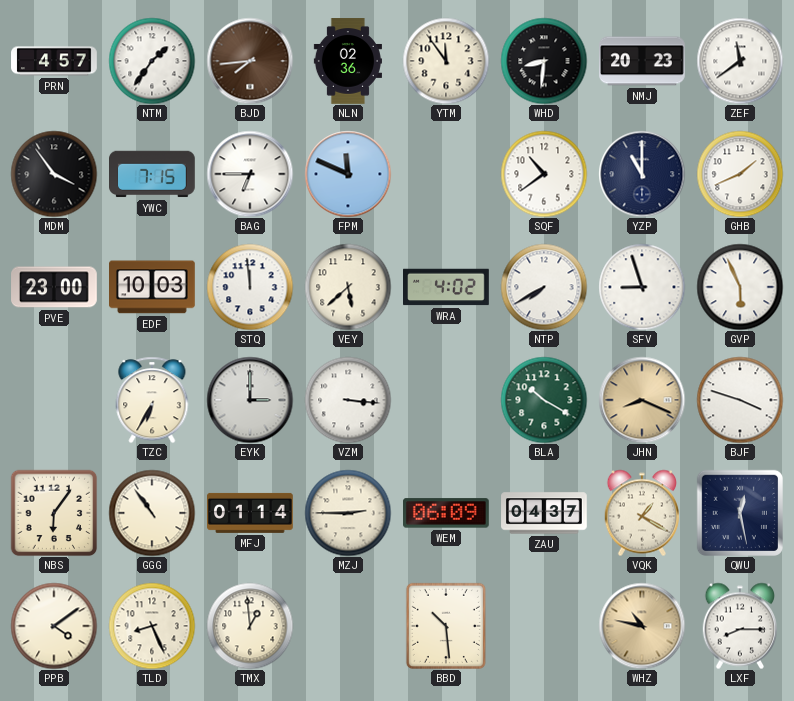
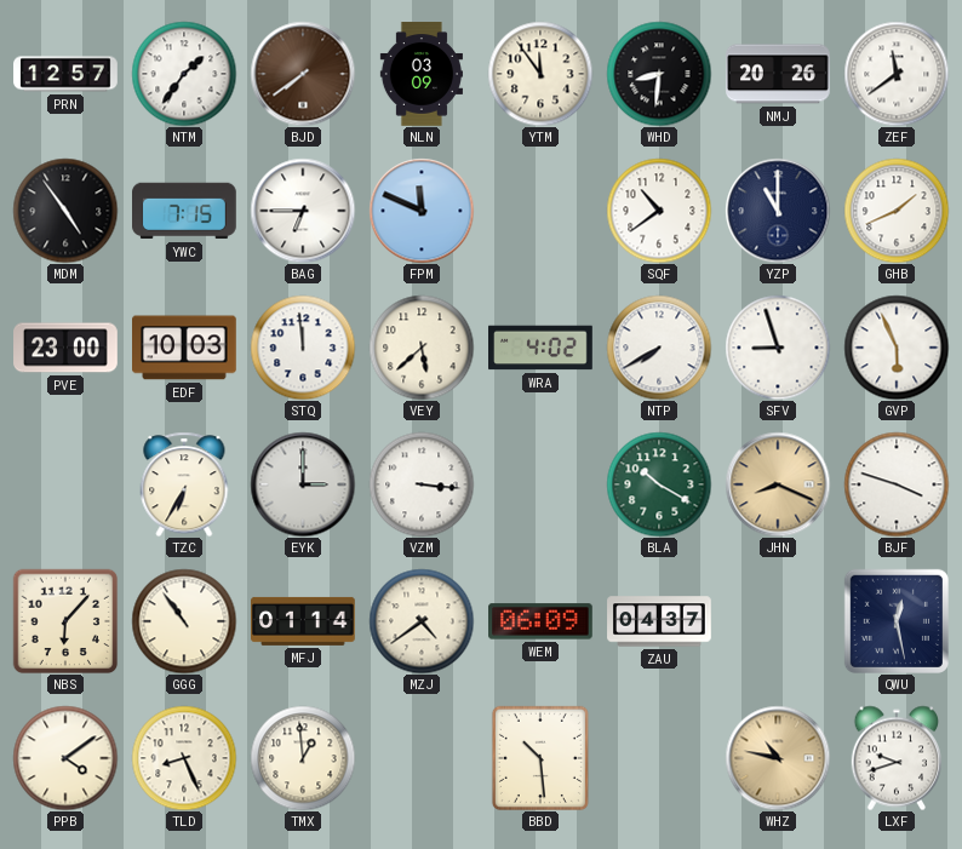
PRN: 4:57 -> 12:57 (65, 74)
BJD: 7:44 -> 7:39 (303, 74)
NLN: 02:36 -> 03:09 (422, 74)
NMJ: 20:23 -> 20:26 (778, 74)
MDM: 3:54 -> 4:54 (65, 211)
NBS: 6:06 -> 6:07 (65, 621)
MZJ: 2:45 -> 4:39 (422, 621)
VQK: 1:20 -> none (641, 513)
LXF: 8:15 -> 9:42 (895, 758)
